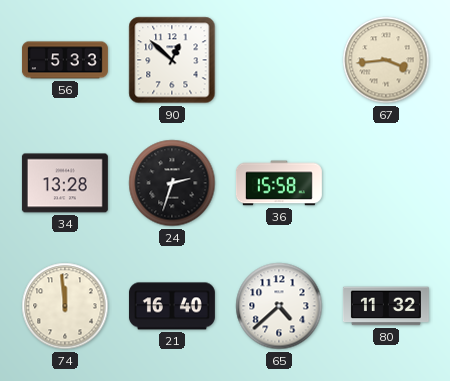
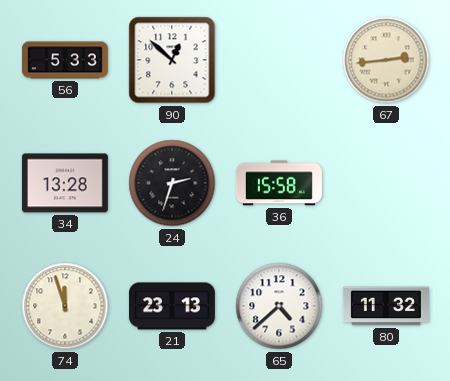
67: 3:44 -> 2:44 (386, 60)
74: 11:59 -> 11:57 (65, 306)
21: 16:40 -> 23:13 (172, 306)
